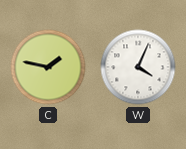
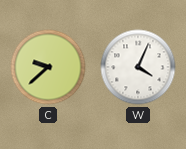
C: 1:47 -> 9:38 (48, 67)
